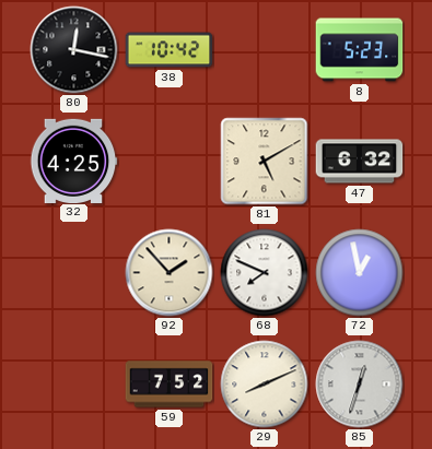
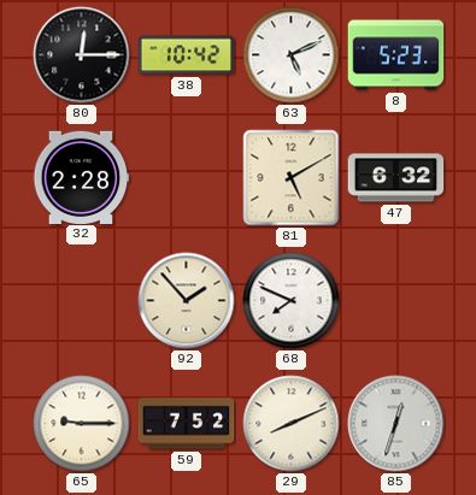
80: 12:17 -> 12:15 (82, 55)
63: none -> 5:11 (292, 55)
32: 4:25 -> 2:28 (81, 177)
72: 12:58 -> none (360, 273)
65: none -> 9:15 (82, 424)
